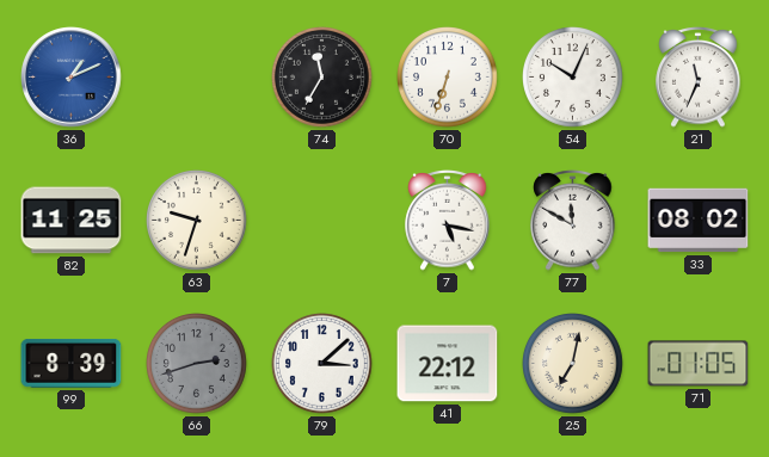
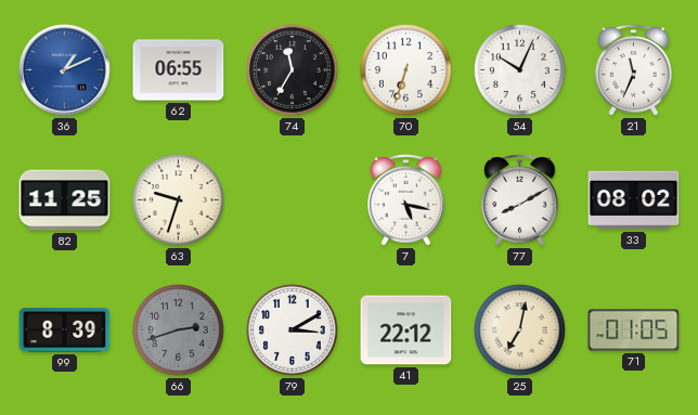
62: none -> 06:55 (179, 70)
77: 11:50 -> 8:10 (520, 200)
79: 3:08 -> 3:10 (293, 330)
